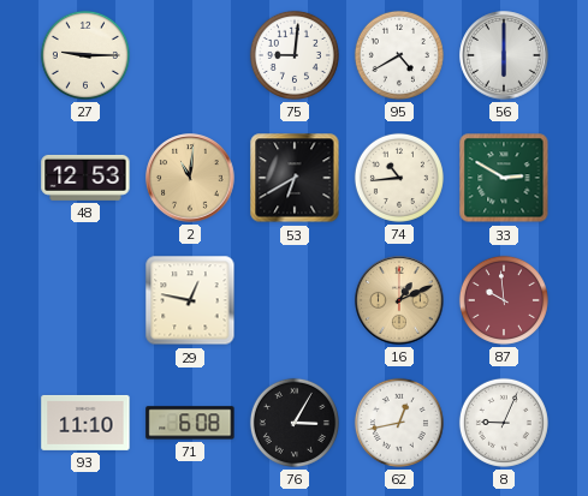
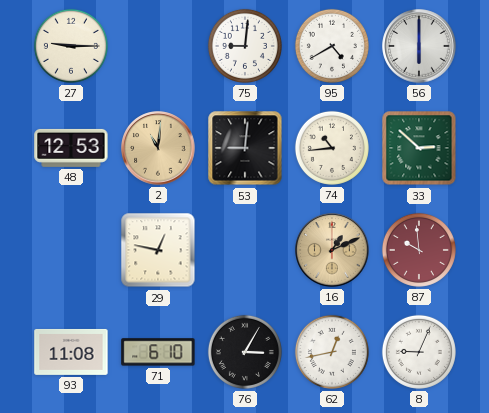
53: 6:40 -> 9:01 (245, 148)
33: 2:50 -> 2:52 (419, 148)
93: 11:10 -> 11:08 (71, 352)
71: 6:08 -> 6:10 (158, 352)
